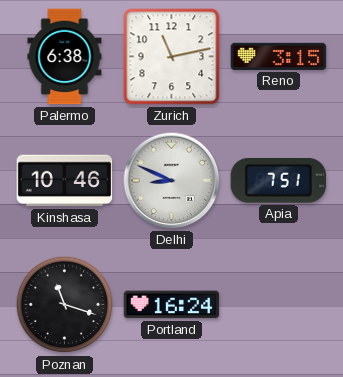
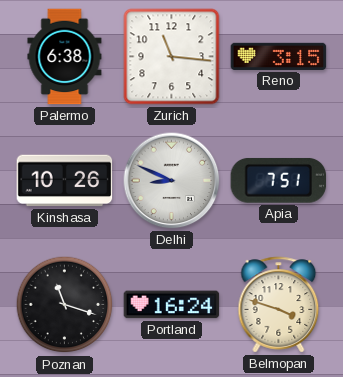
Zurich: 11:13 -> 11:16 (172, 57)
Kinshasa: 10:46 -> 10:26 (65, 181)
Belmopan: none -> 3:48 (279, 305)
